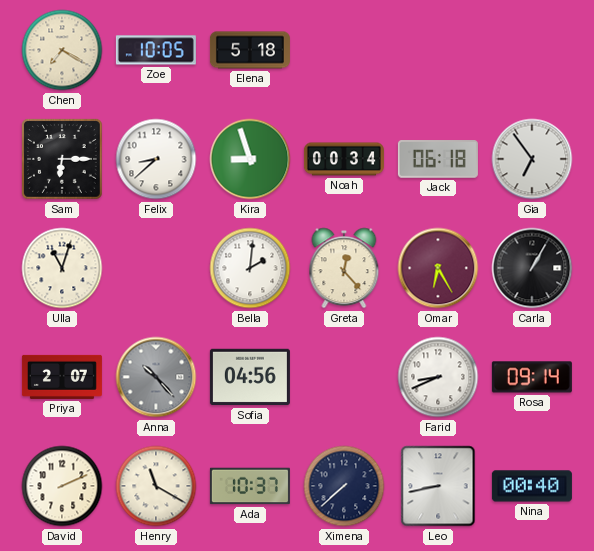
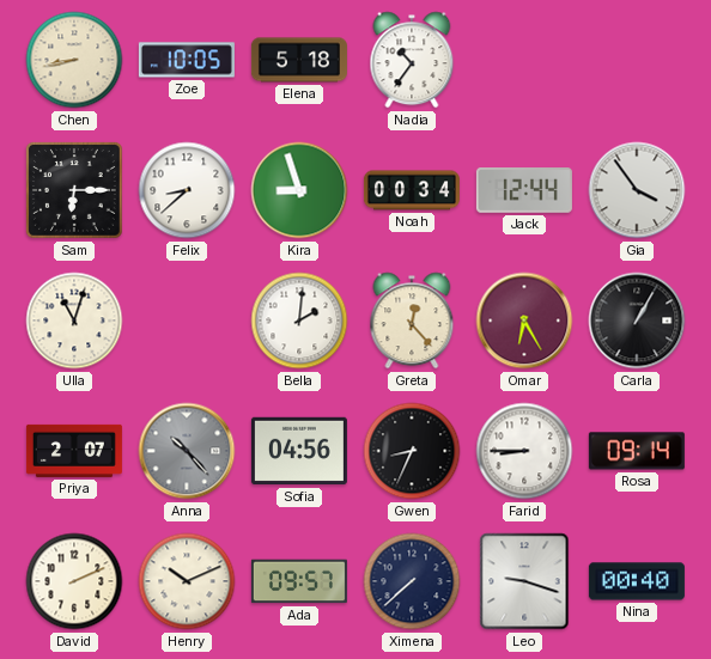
Chen: 7:20 -> 8:43 (74, 60)
Nadia: none -> 10:36 (412, 60)
Jack: 06:18 -> 12:44 (524, 190)
Gia: 6:54 -> 3:54 (637, 190)
Gwen: none -> 8:34 (412, 451)
Farid: 8:41 -> 8:45 (524, 451)
Henry: 11:20 -> 10:11 (187, 581)
Ada: 10:37 -> 09:57 (299, 581)
Leo: 8:43 -> 9:18 (524, 581)
